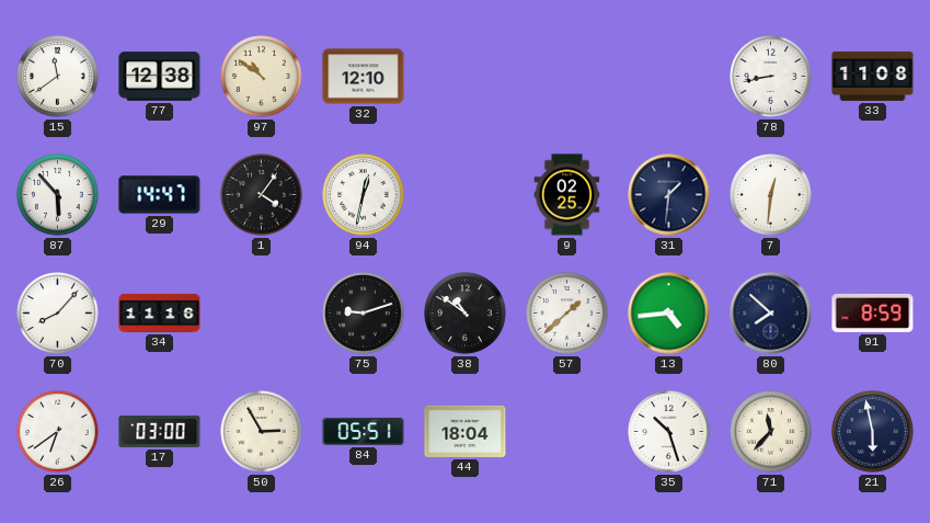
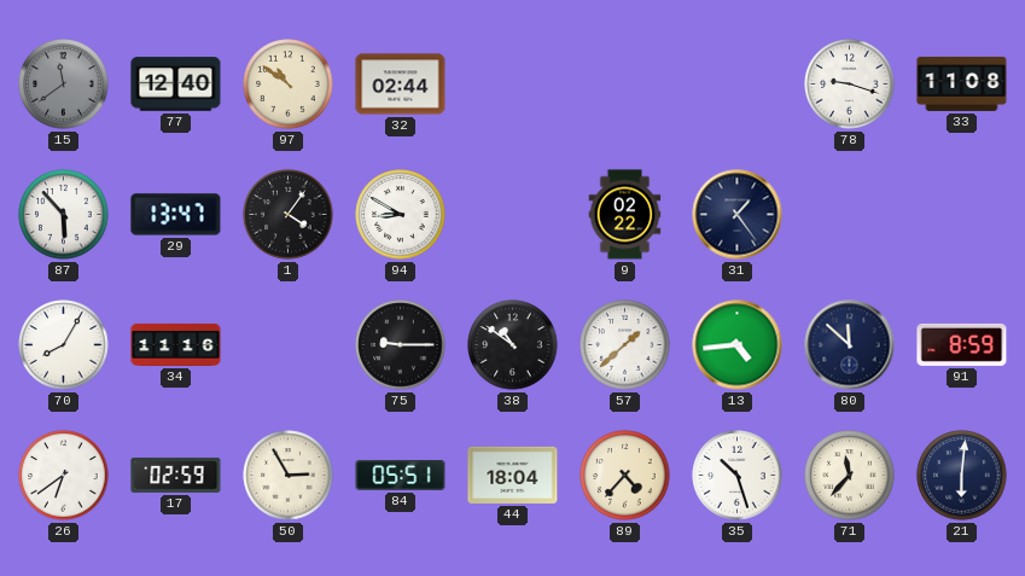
15 dial: white -> grey (64, 85)
77: 12:38 -> 12:40 (176, 85)
32: 12:10 -> 02:44 (401, 85)
78: 8:43 -> 9:18 (850, 85)
29: 14:47 -> 13:47 (176, 215)
94: 12:32 -> 8:50 (401, 215)
9: 02:25 -> 02:22 (625, 215)
31: 1:31 -> 1:24 (738, 215)
7: 12:31 -> none (771, 195)
70: 8:07 -> 8:05 (64, 345)
75: 9:12 -> 9:15 (401, 345)
80: 7:52 -> 11:52 (850, 345)
17: 03:00 -> 02:59 (176, 475)
89: none -> 4:37 (625, 476)
21: 5:58 -> 6:01 (962, 476)
